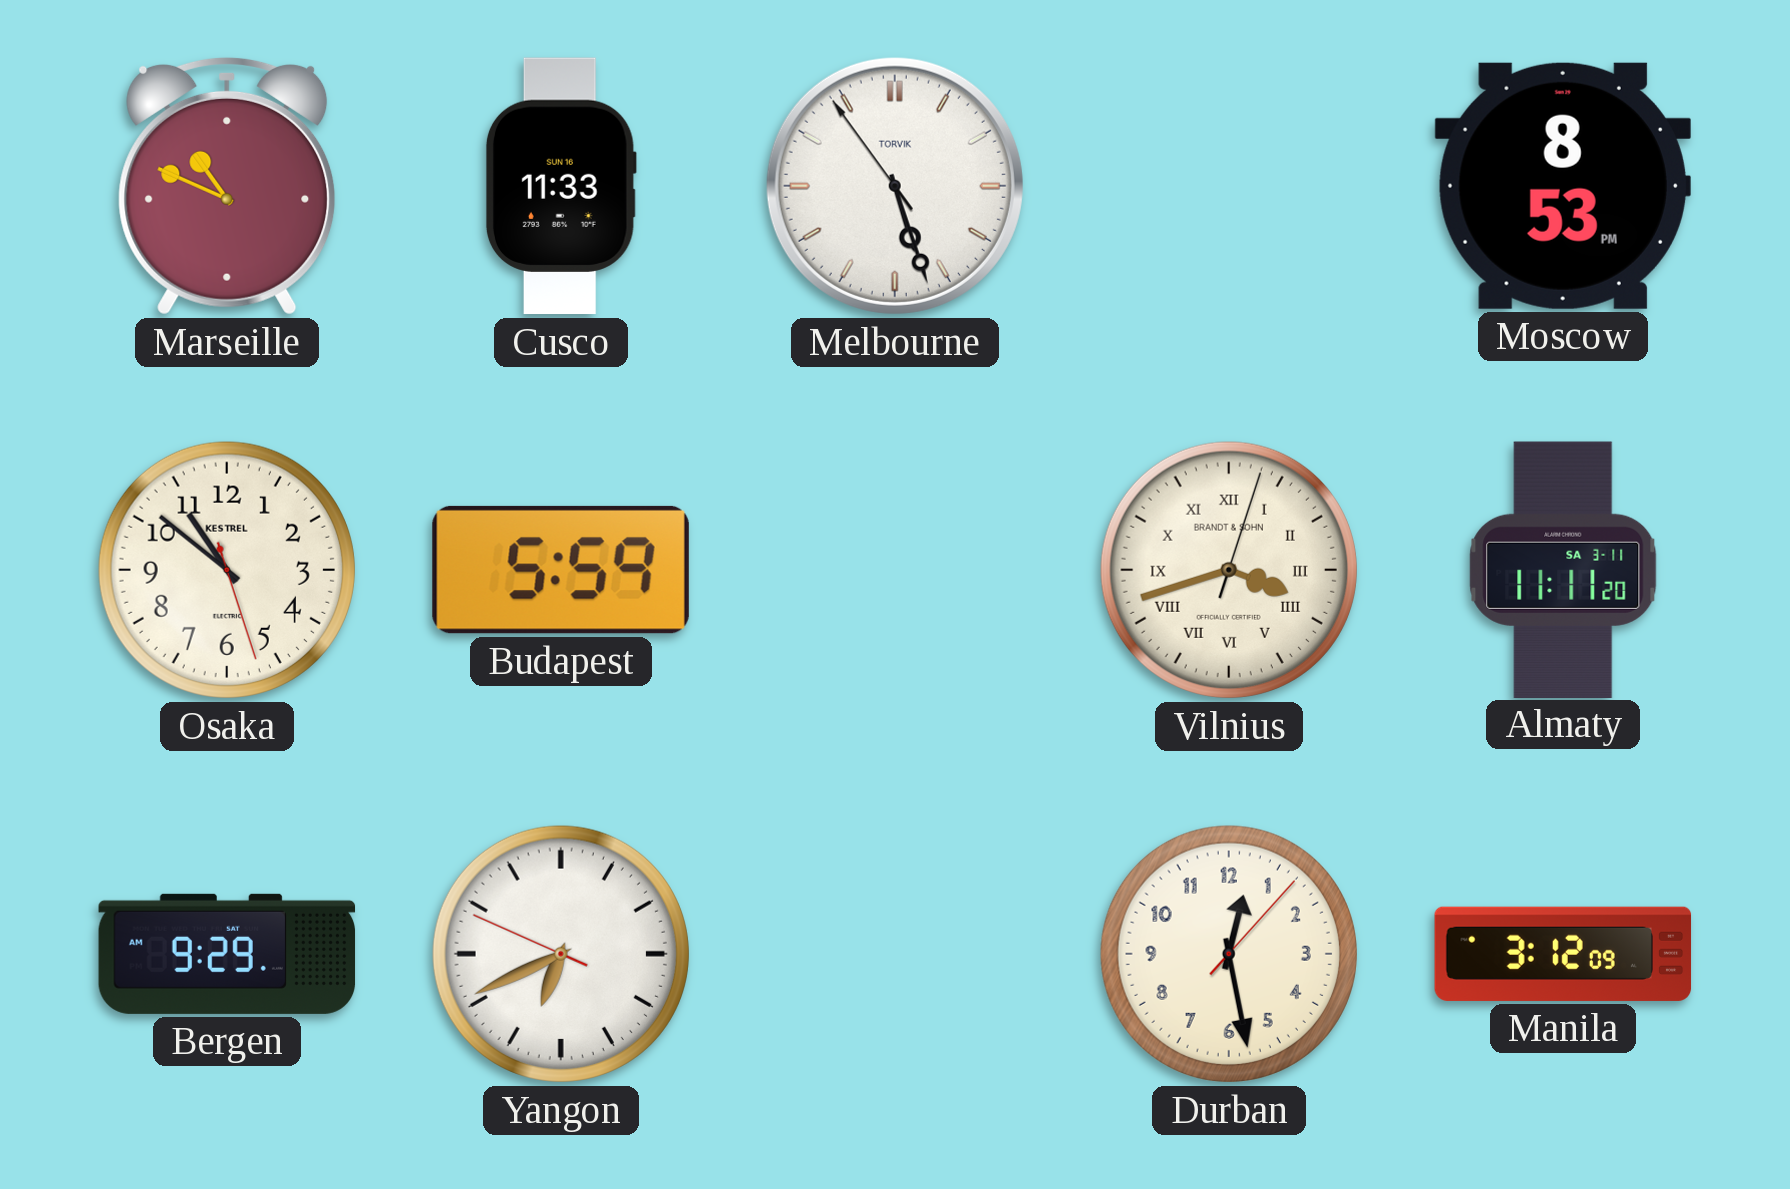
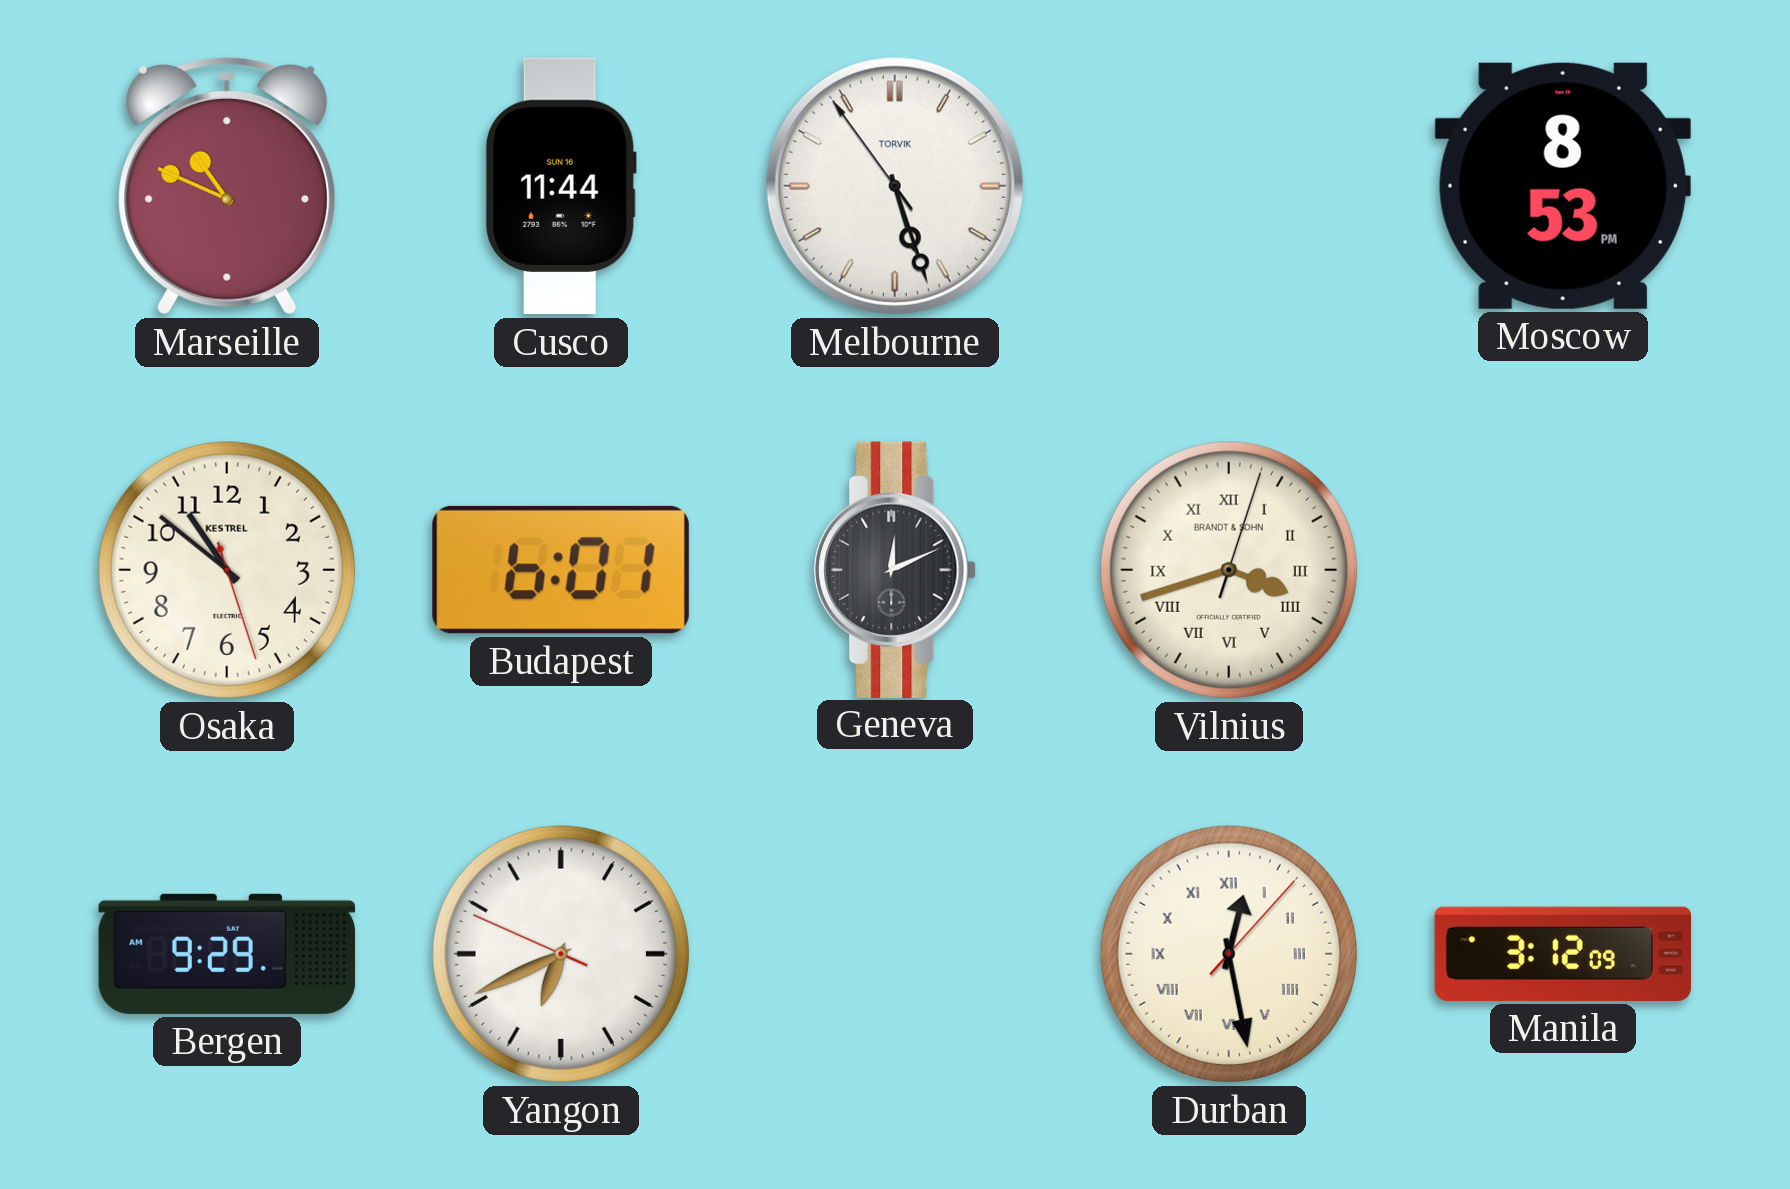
Cusco: 11:33 -> 11:44 (561, 186)
Budapest: 5:59 -> 6:01 (561, 570)
Geneva: none -> 12:11 (895, 569)
Almaty: 11:11 -> none (1563, 569)
Durban numerals: Arabic -> Roman (1229, 954)
